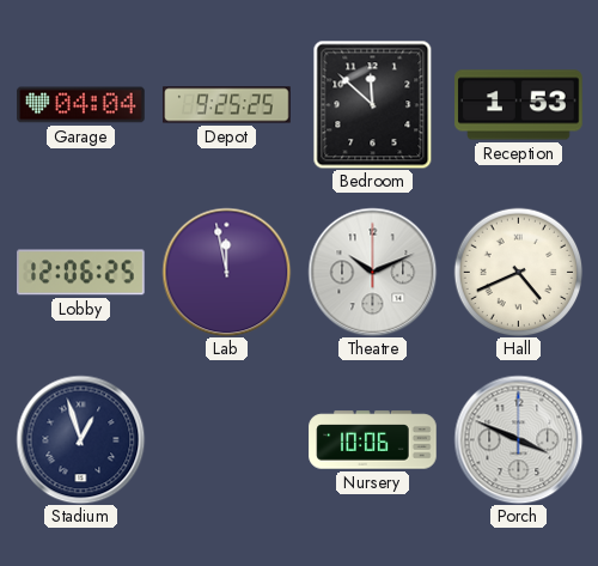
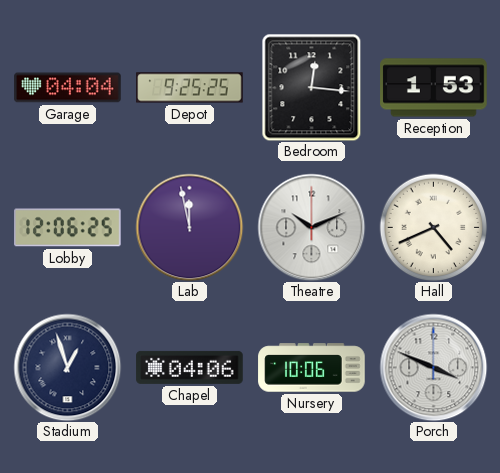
Bedroom: 11:52 -> 12:16 (312, 87)
Chapel: none -> 04:06 (190, 367)
